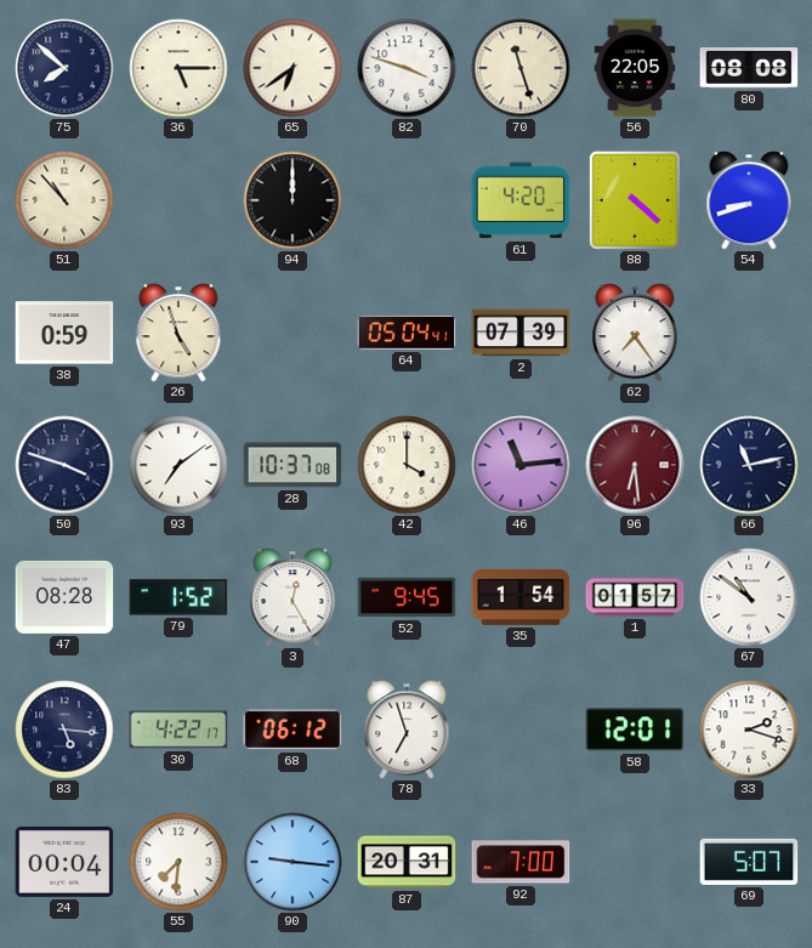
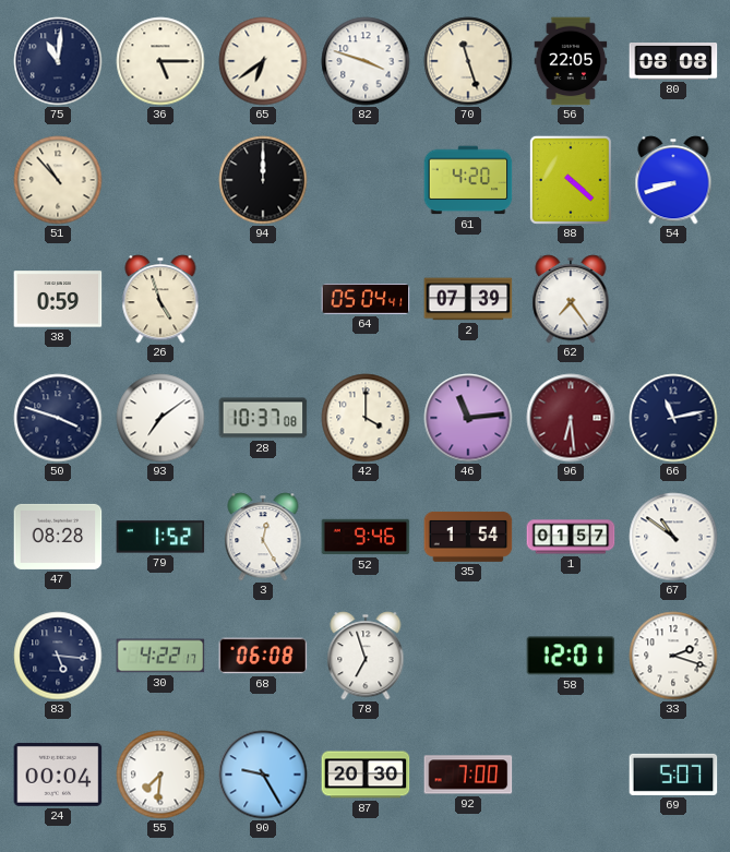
75: 7:52 -> 11:01 (58, 61)
52: 9:45 -> 9:46 (366, 537)
68: 06:12 -> 06:08 (263, 656)
90: 9:16 -> 9:25 (263, 775)
87: 20:31 -> 20:30 (366, 775)
